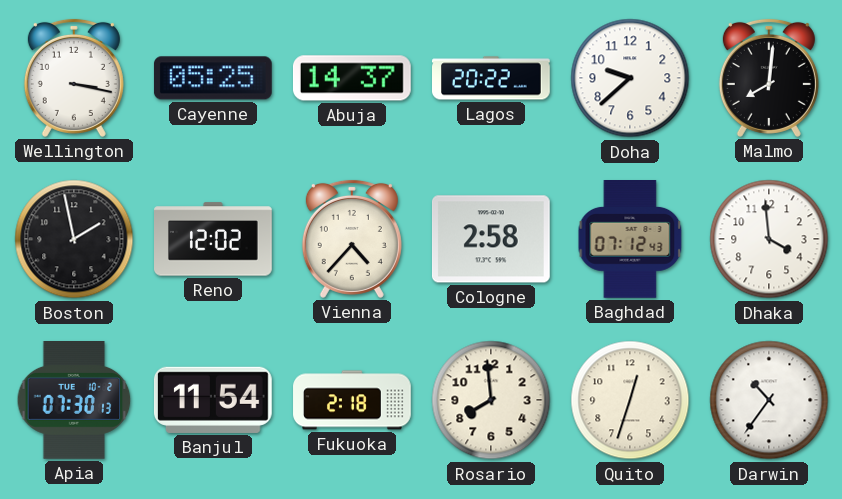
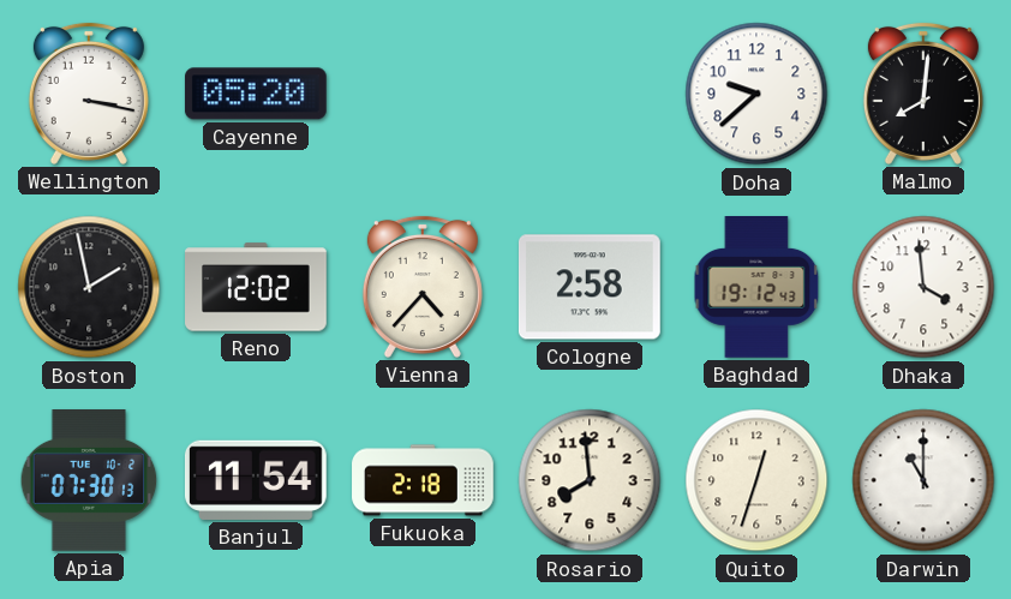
Cayenne: 05:25 -> 05:20 (256, 94)
Abuja: 14:37 -> none (352, 78)
Lagos: 20:22 -> none (492, 78)
Baghdad: 07:12 -> 19:12 (756, 288)
Darwin: 10:36 -> 11:00 (923, 480)
